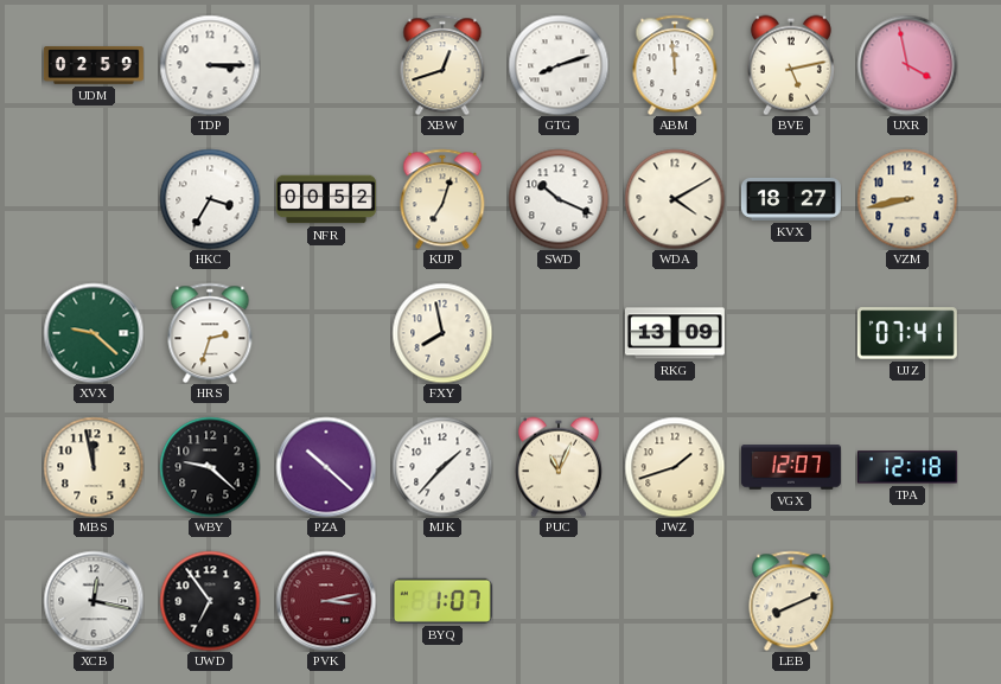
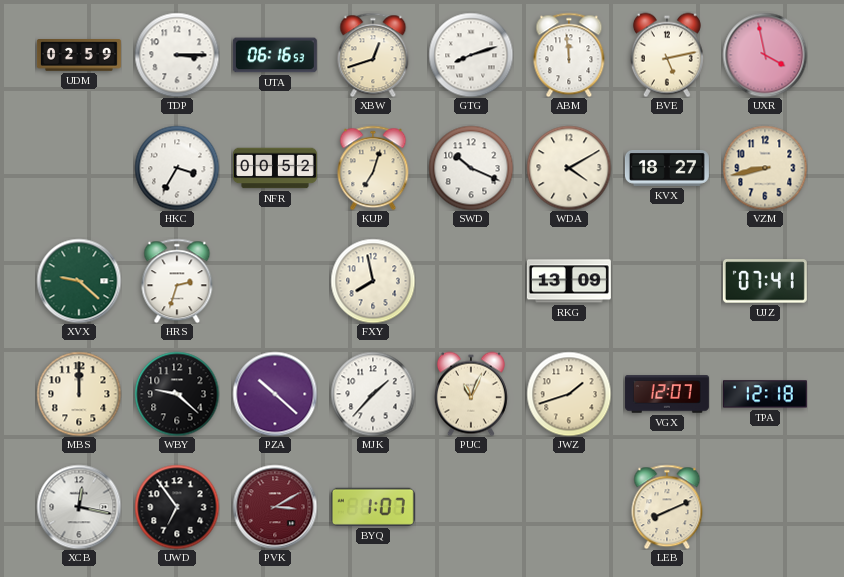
UTA: none -> 06:16 (275, 55)
MBS: 11:58 -> 12:00 (79, 394)
PVK: 3:13 -> 3:10 (275, 507)
